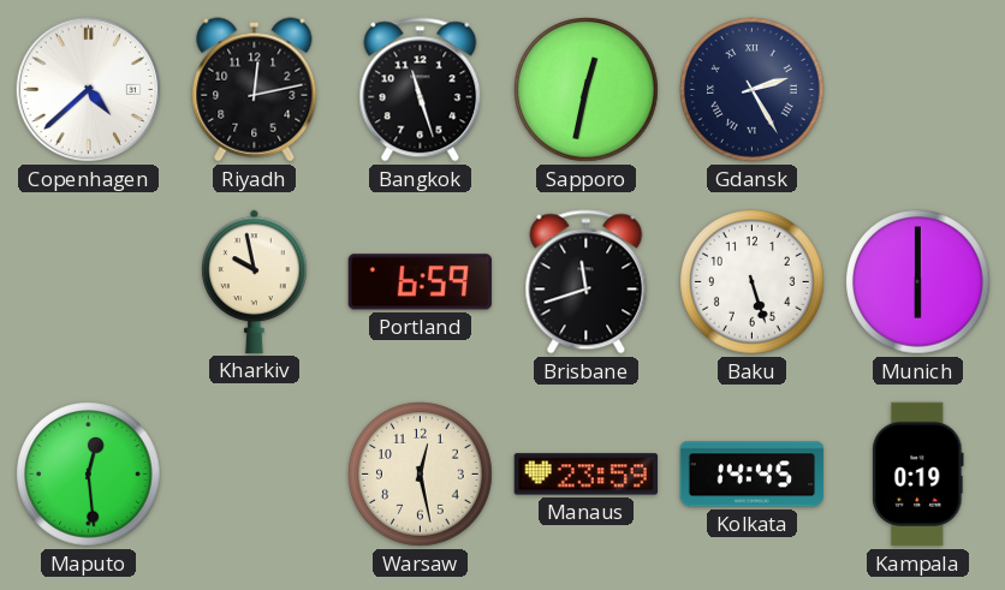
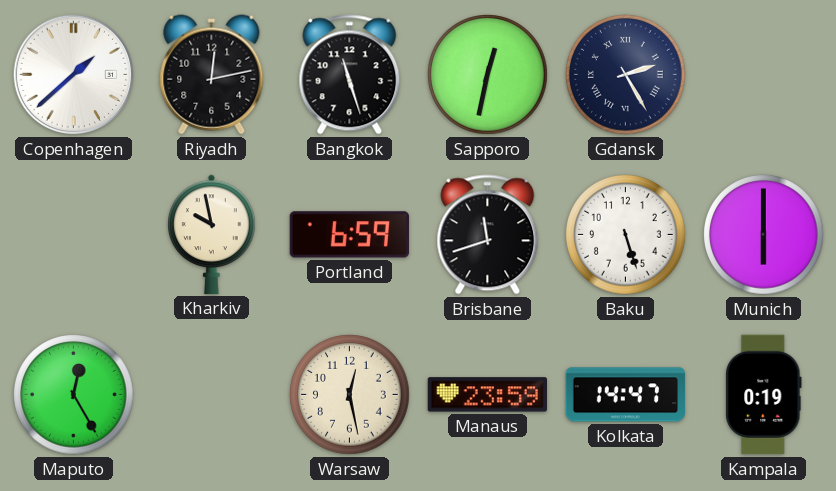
Copenhagen: 4:38 -> 1:38 (74, 75)
Maputo: 12:29 -> 12:25 (74, 395)
Kolkata: 14:45 -> 14:47 (626, 395)
